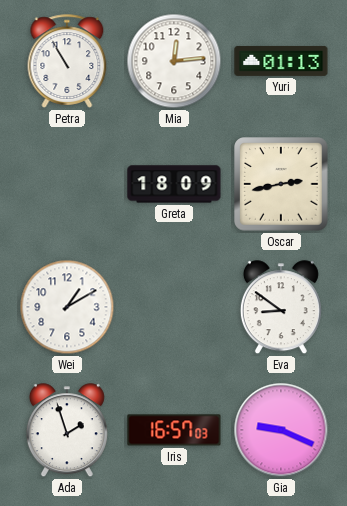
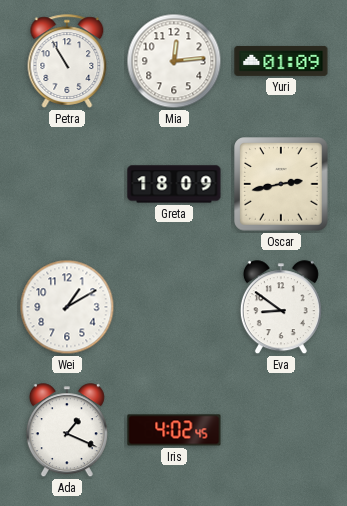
Yuri: 01:13 -> 01:09 (281, 61)
Ada: 1:57 -> 1:19 (67, 431)
Iris: 16:57 -> 4:02 (174, 430)
Gia: 9:19 -> none (281, 430)
